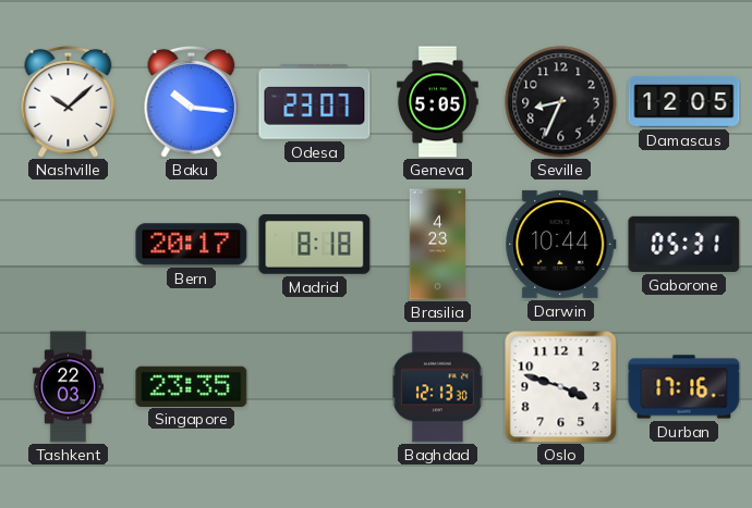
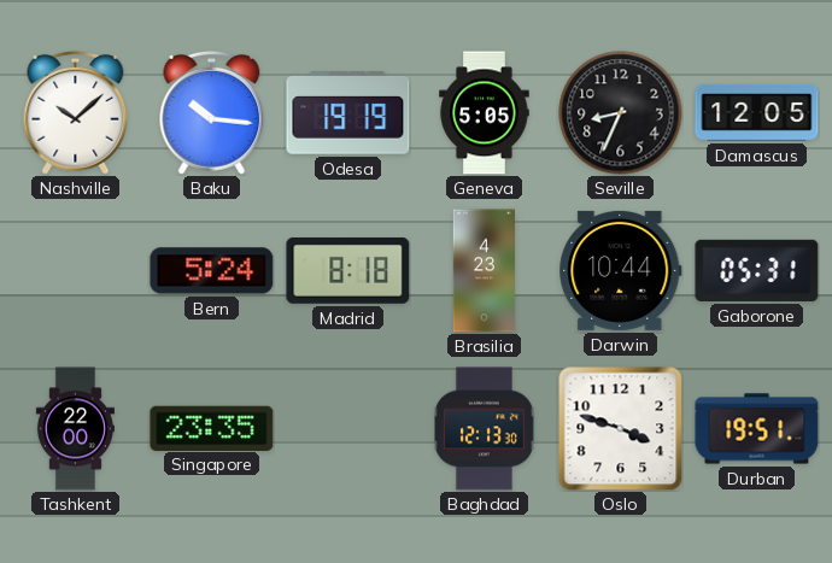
Odesa: 23:07 -> 19:19 (348, 113)
Bern: 20:17 -> 5:24 (212, 271)
Tashkent: 22:03 -> 22:00 (75, 429)
Durban: 17:16 -> 19:51 (757, 429)
